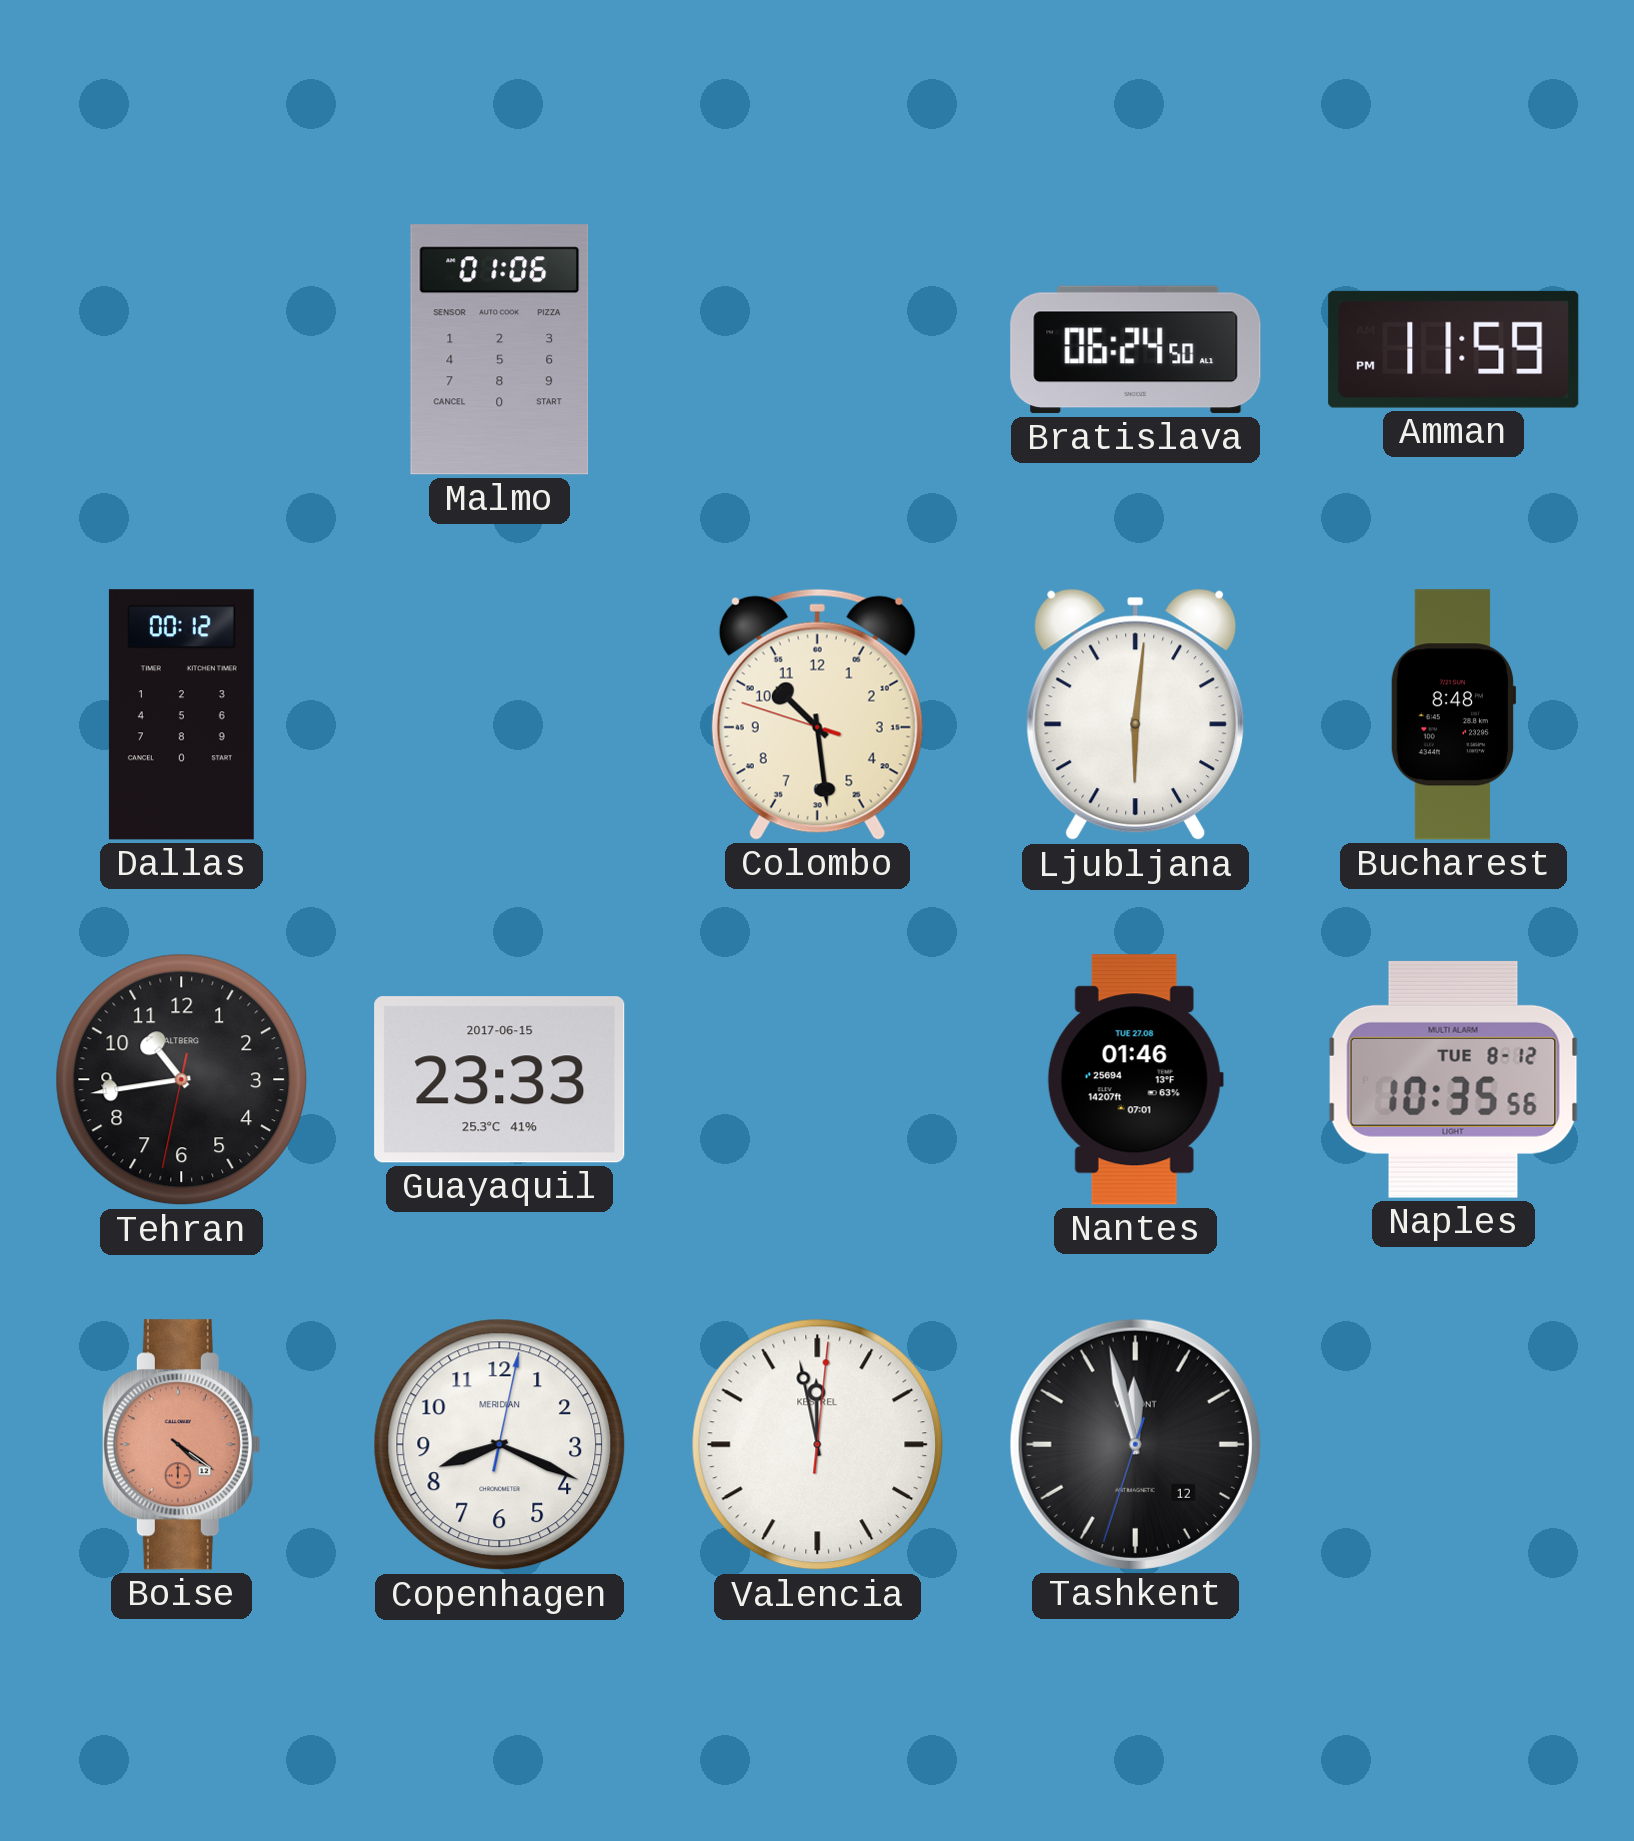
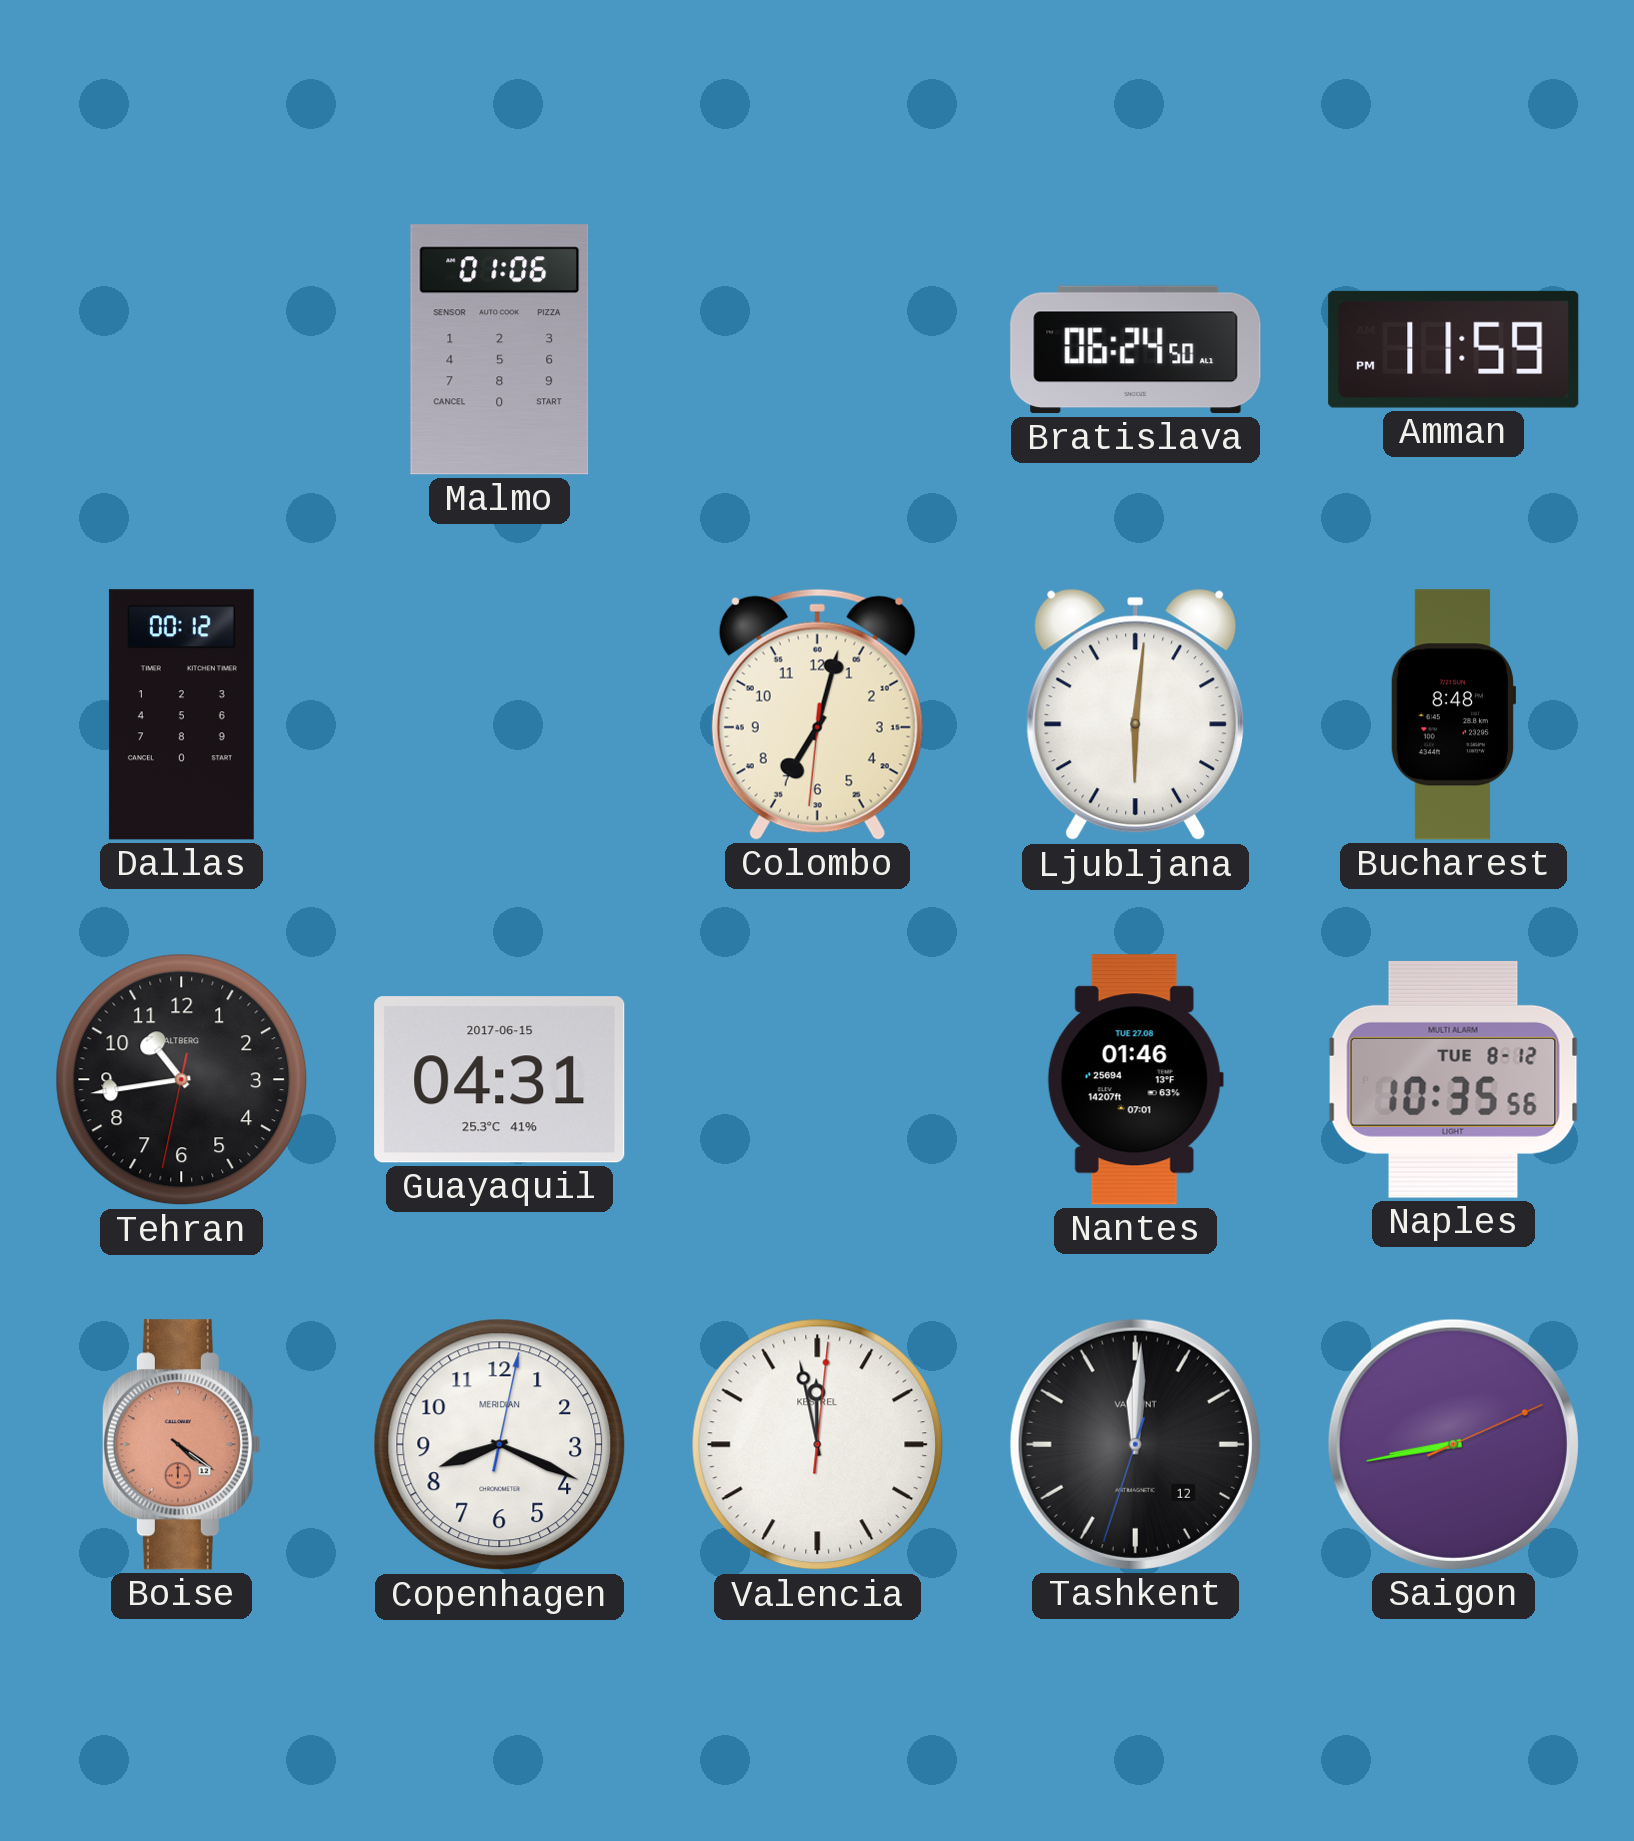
Colombo: 10:28 -> 7:02 (817, 714)
Guayaquil: 23:33 -> 04:31 (500, 1080)
Tashkent: 11:57 -> 12:00 (1135, 1444)
Saigon: none -> 8:43 (1453, 1444)
